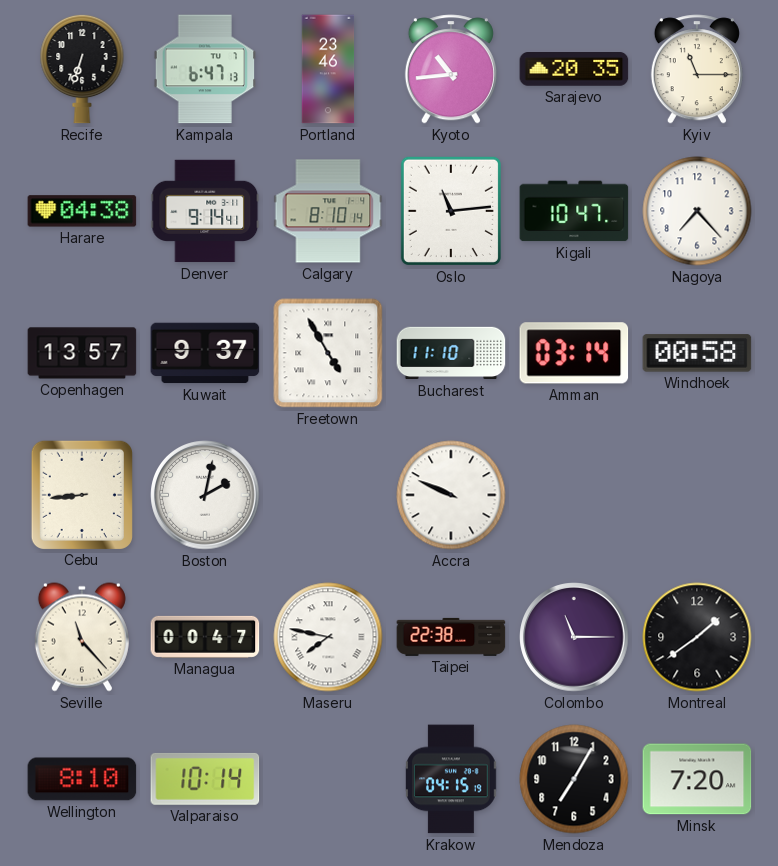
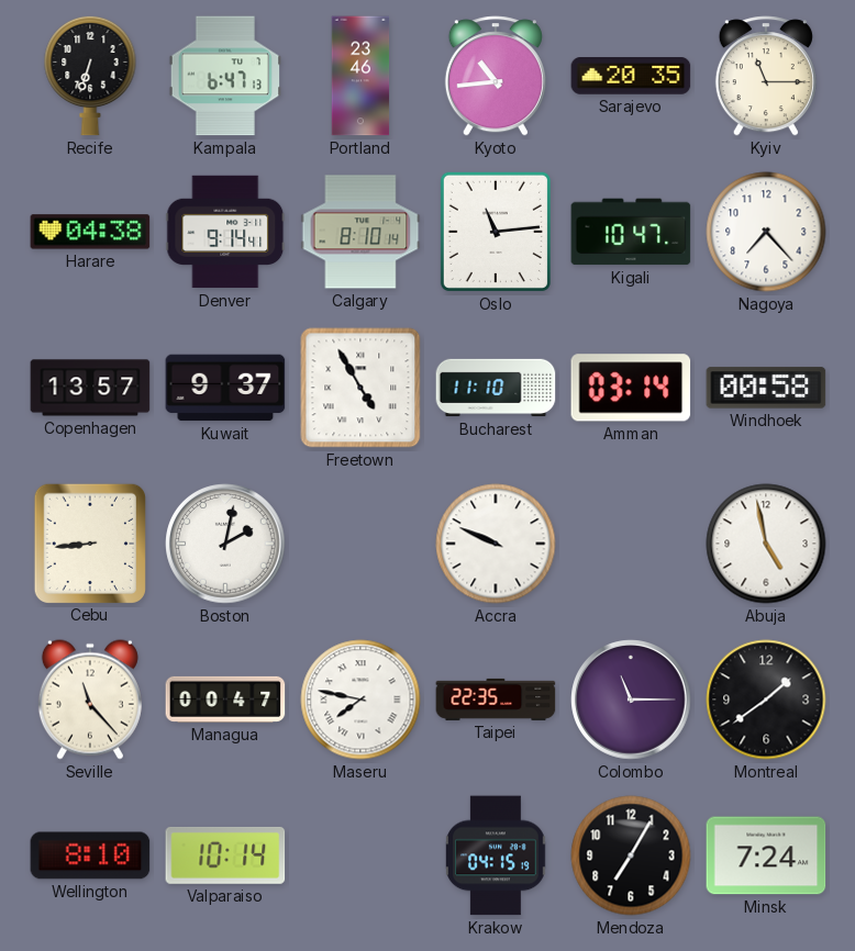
Abuja: none -> 4:58 (766, 544)
Taipei: 22:38 -> 22:35 (496, 700)
Minsk: 7:20 -> 7:24 (766, 855)
